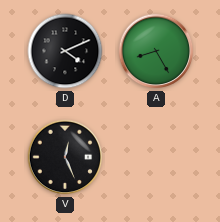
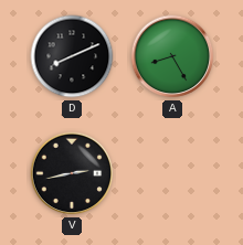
D: 4:11 -> 8:11 (72, 56)
V: 12:26 -> 2:43 (72, 173)
